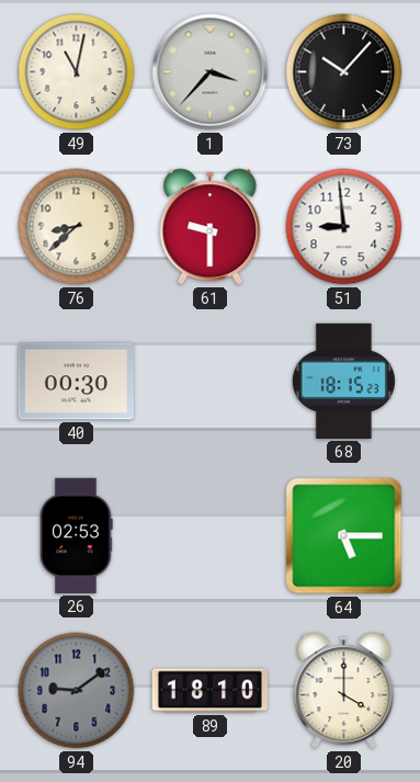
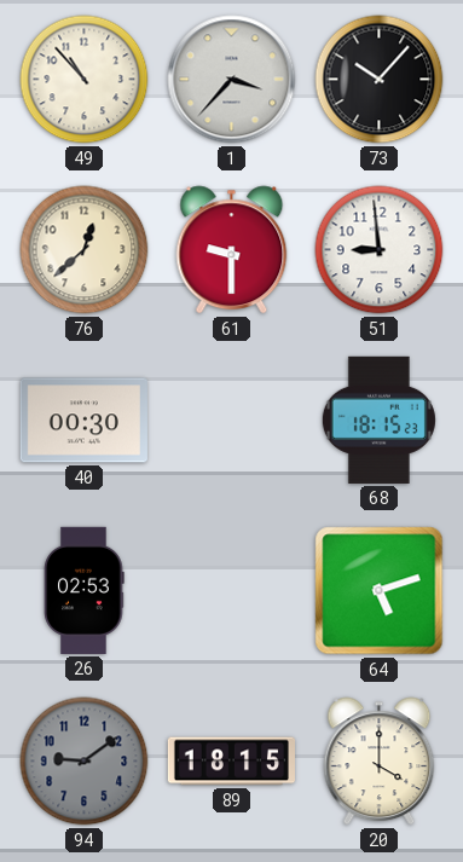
49: 11:02 -> 10:53 (85, 80)
76: 8:38 -> 12:38 (85, 250)
64: 5:15 -> 5:12 (380, 591)
89: 18:10 -> 18:15 (231, 762)
